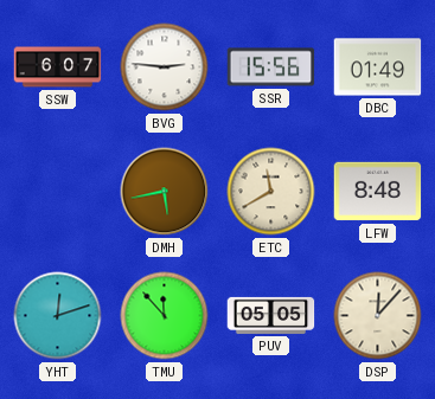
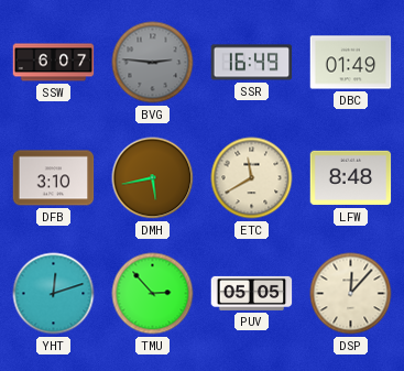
BVG dial: white -> grey (153, 63)
SSR: 15:56 -> 16:49 (252, 63)
DFB: none -> 3:10 (54, 178)
TMU: 11:53 -> 2:53 (153, 294)
